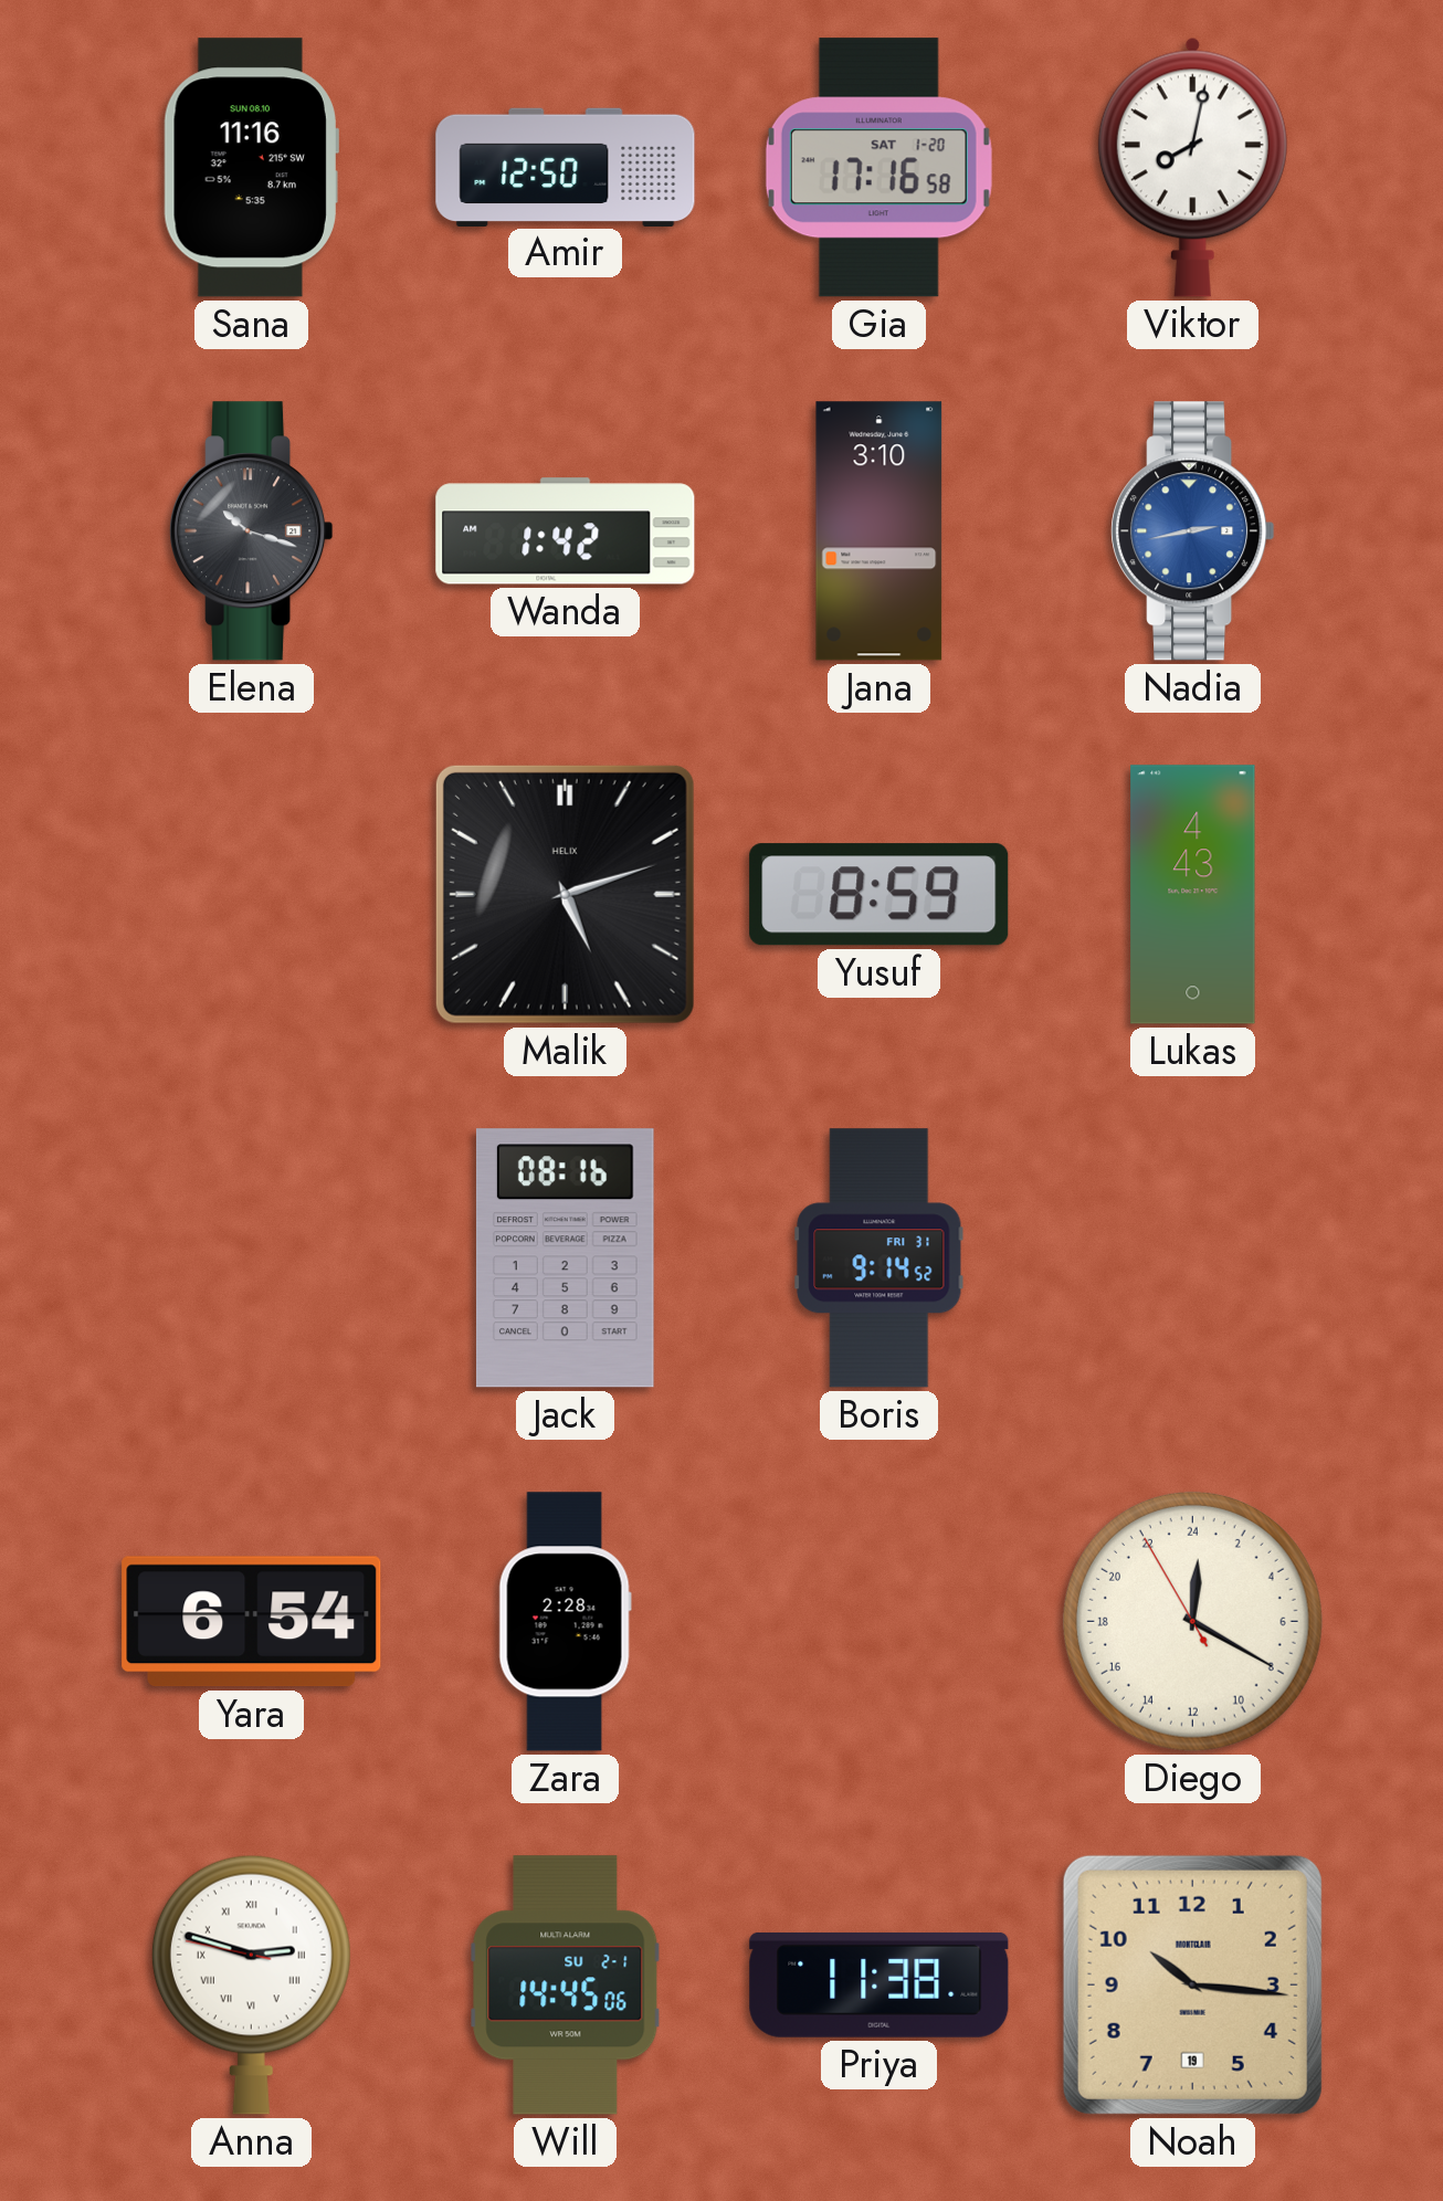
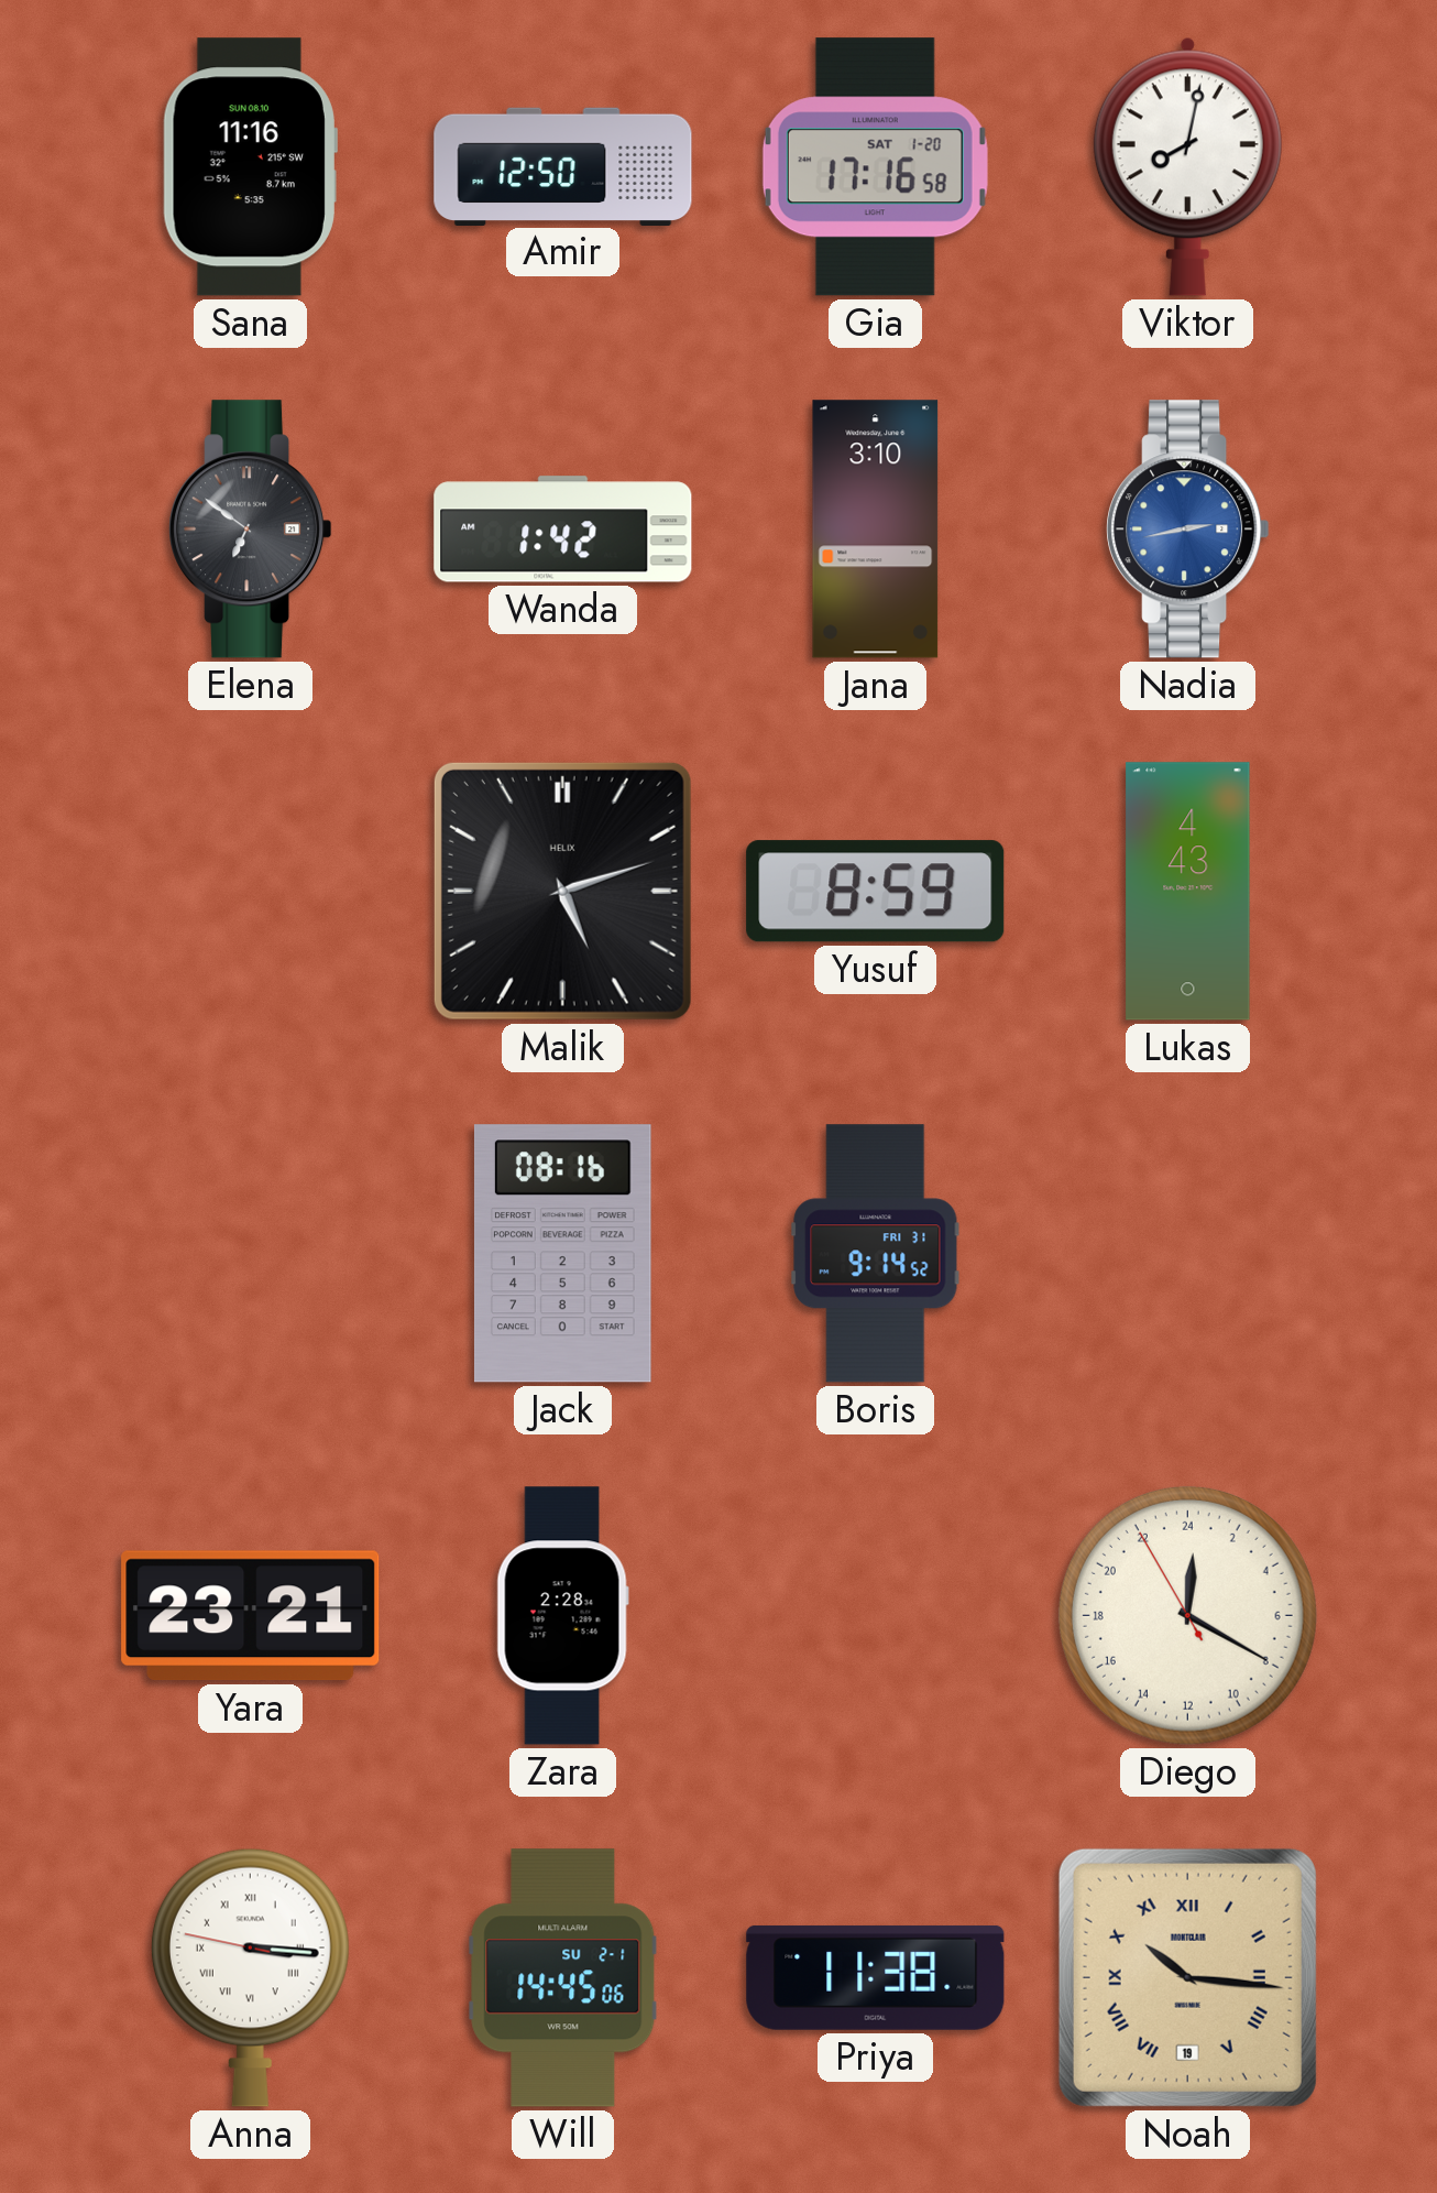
Elena: 10:18 -> 6:51 (251, 530)
Yara: 6:54 -> 23:21 (251, 1616)
Anna: 2:47 -> 3:15 (250, 1977)
Noah numerals: Arabic -> Roman (1187, 1977)
